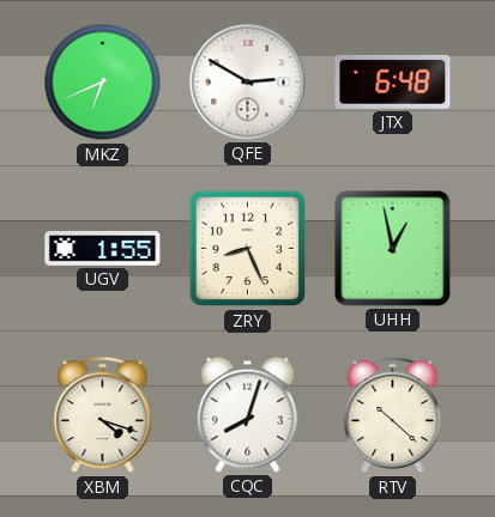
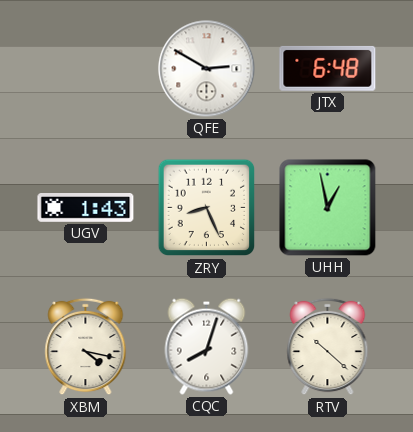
MKZ: 6:41 -> none (103, 83)
UGV: 1:55 -> 1:43 (86, 208)
XBM: 4:18 -> 4:17 (86, 347)
